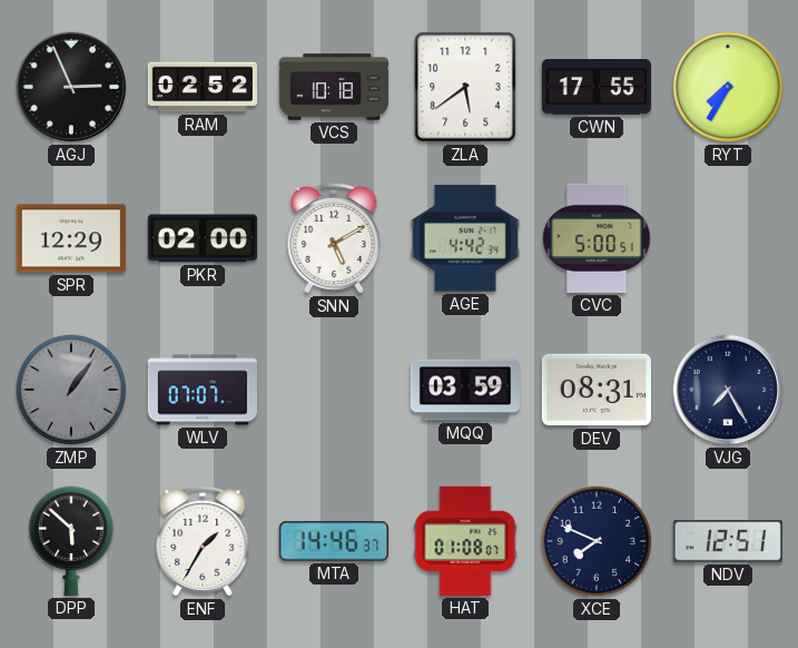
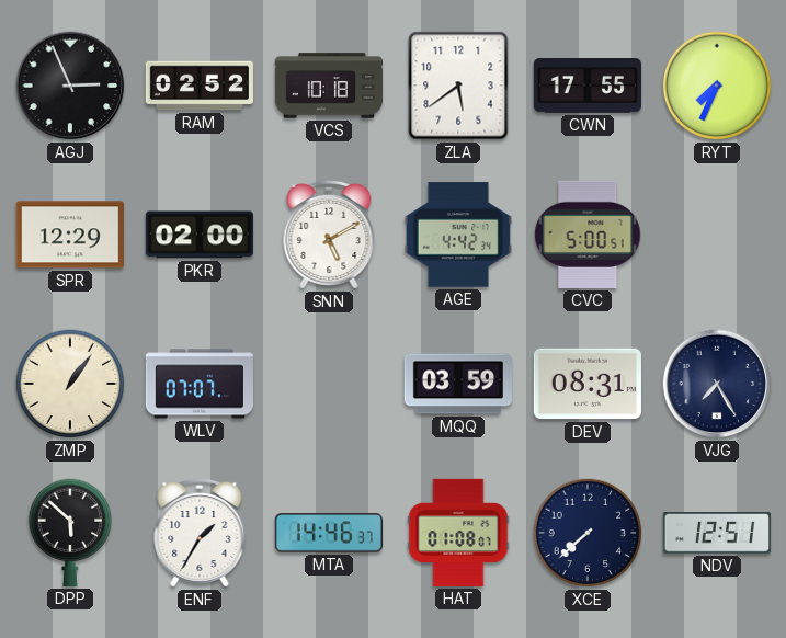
RYT: 7:35 -> 7:34 (717, 86)
ZMP dial: grey -> cream (70, 384)
XCE: 7:49 -> 7:38 (588, 533)
